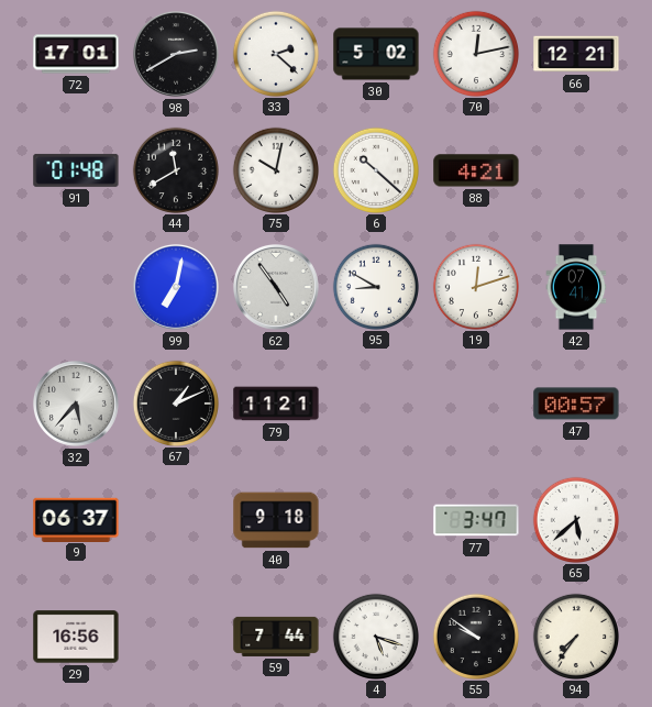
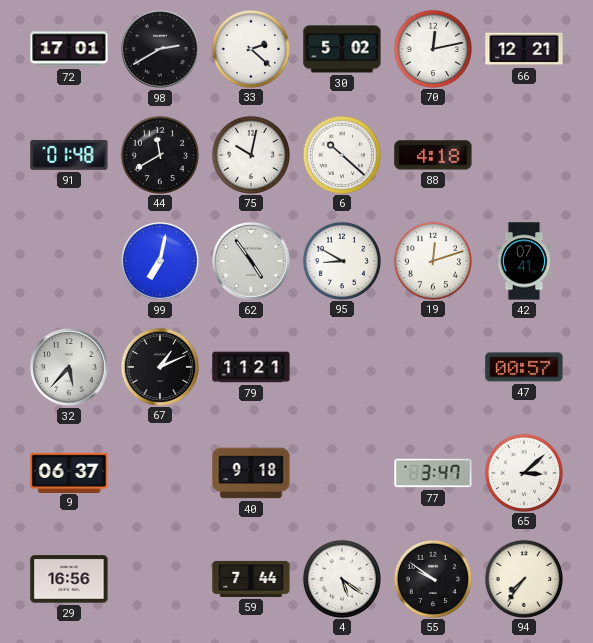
88: 4:21 -> 4:18 (433, 155)
65: 5:38 -> 3:08 (523, 472)
4: 5:18 -> 5:21 (341, 578)
